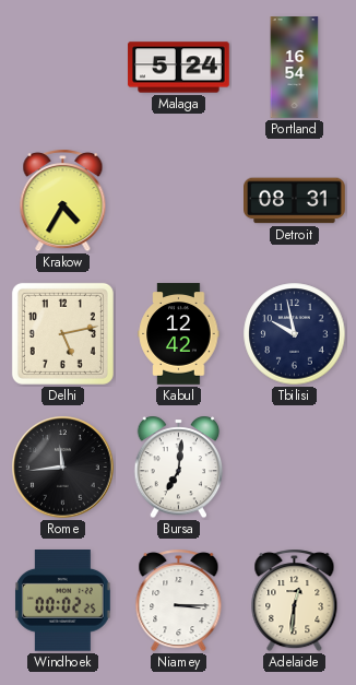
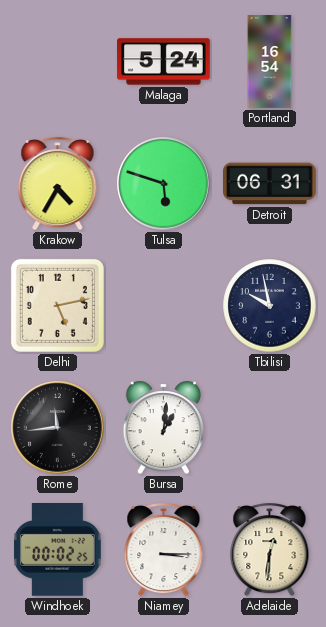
Tulsa: none -> 5:48 (164, 184)
Detroit: 08:31 -> 06:31 (270, 184)
Kabul: 12:42 -> none (179, 334)
Bursa: 7:01 -> 1:01 (164, 428)
